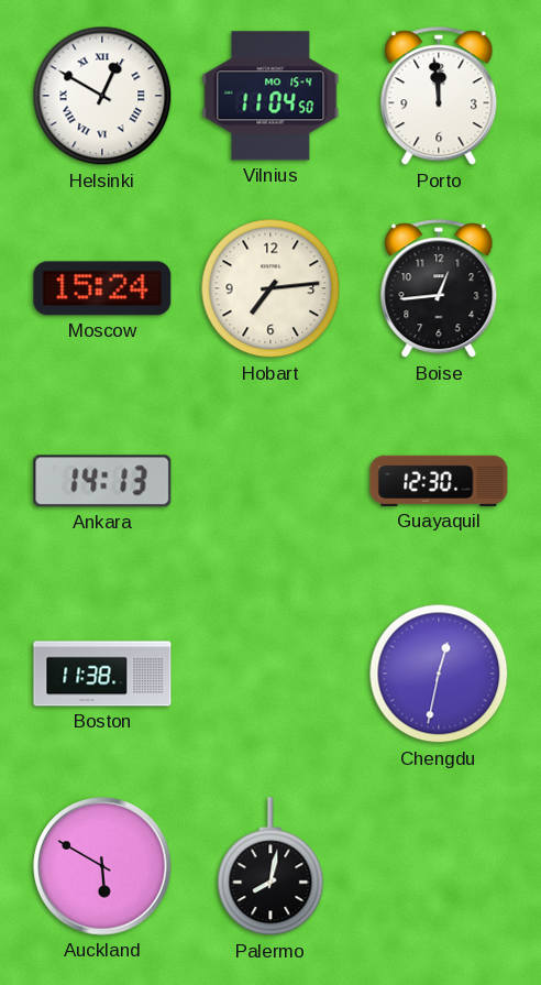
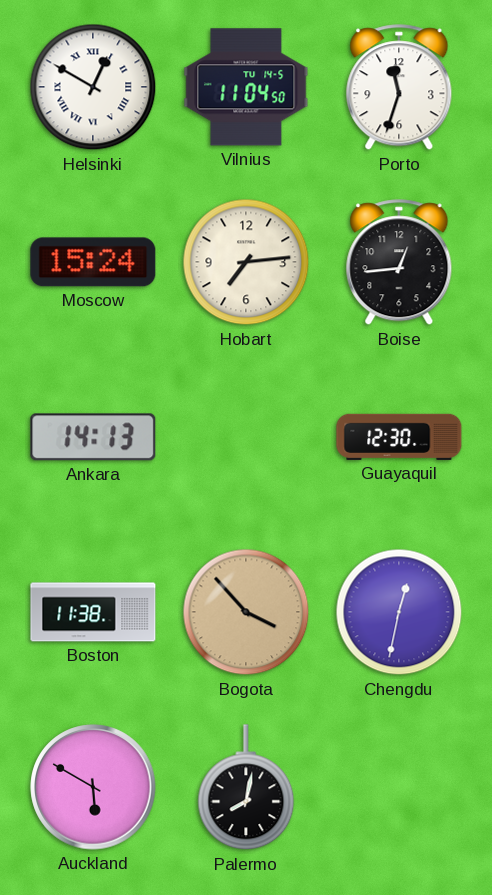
Vilnius date: MO 15-4 -> TU 14-5 (246, 87)
Porto: 11:59 -> 11:33 (399, 88)
Bogota: none -> 3:53 (246, 612)
